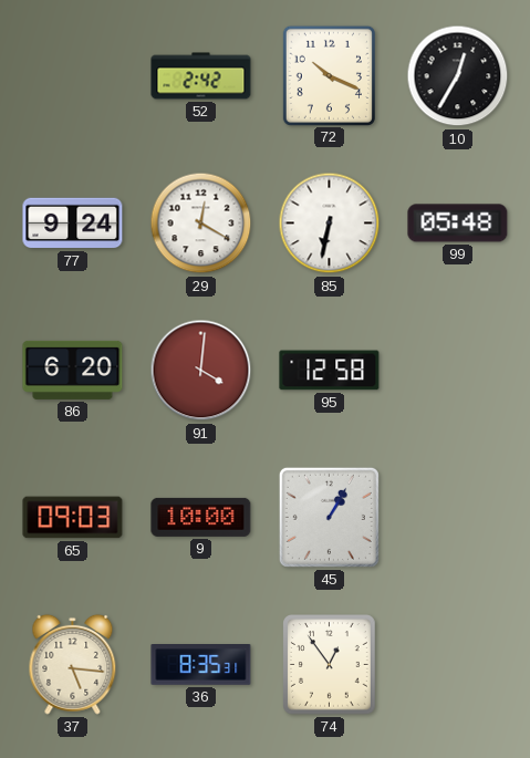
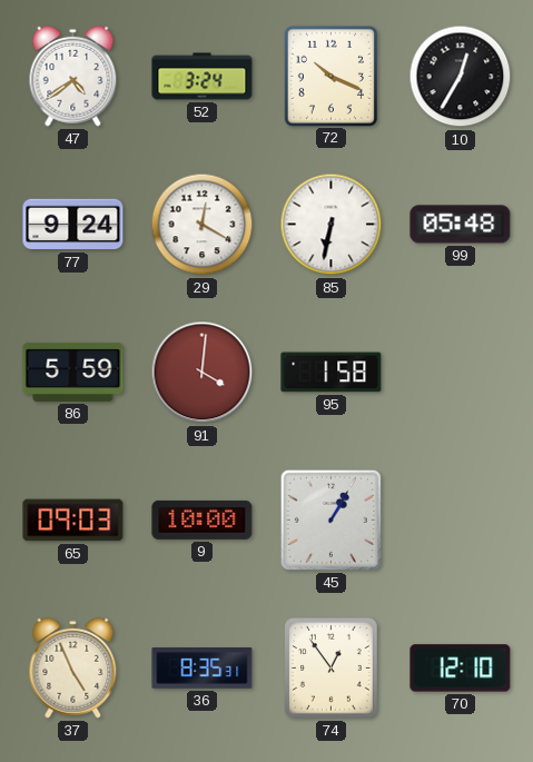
47: none -> 4:39 (73, 76)
52: 2:42 -> 3:24 (203, 77)
86: 6:20 -> 5:59 (73, 372)
95: 12:58 -> 1:58 (332, 373)
37: 5:16 -> 4:56 (73, 667)
70: none -> 12:10 (461, 669)
